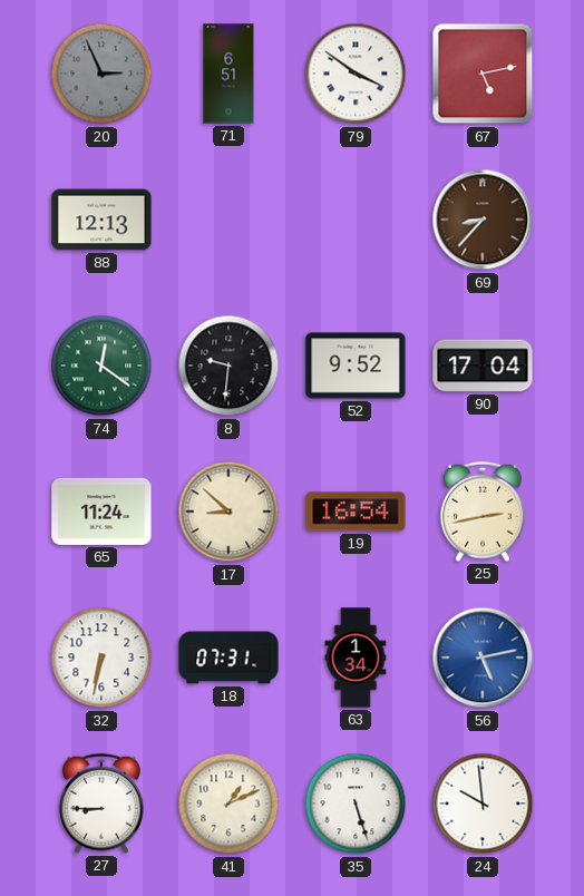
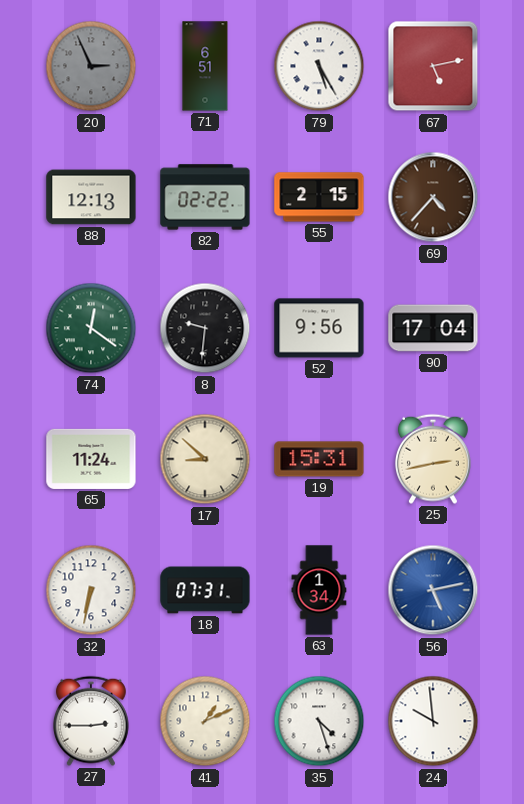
79: 3:51 -> 5:25 (319, 66)
82: none -> 02:22 (205, 197)
55: none -> 2:15 (319, 197)
69: 8:37 -> 4:37 (433, 197)
52: 9:52 -> 9:56 (319, 328)
19: 16:54 -> 15:31 (319, 459)
27: 8:45 -> 2:45 (91, 721)
35: 5:27 -> 4:27 (319, 721)
